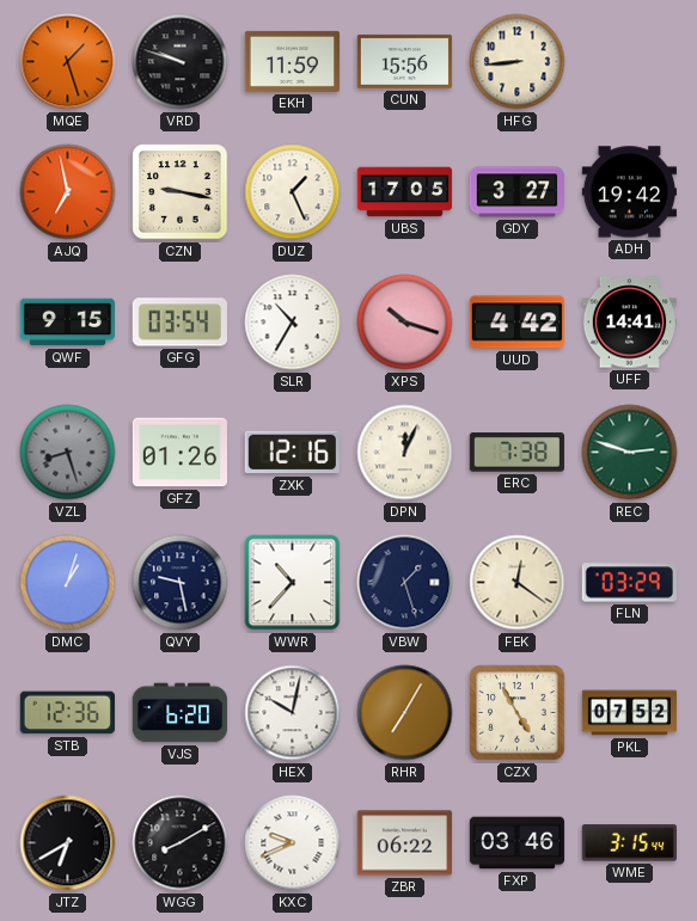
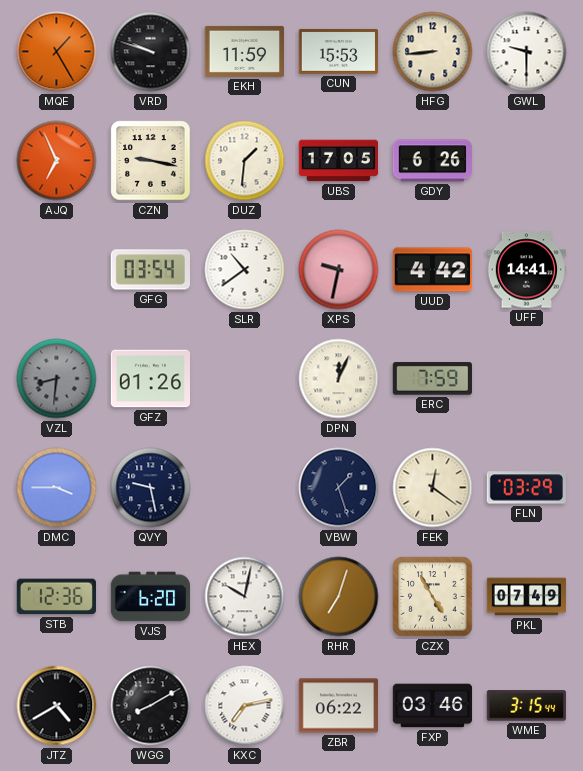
MQE: 1:27 -> 1:25 (57, 52)
CUN: 15:56 -> 15:53 (338, 51)
GWL: none -> 9:30 (527, 52)
AJQ: 6:58 -> 6:56 (57, 161)
DUZ: 1:26 -> 1:31 (245, 161)
GDY: 3:27 -> 6:26 (432, 161)
ADH: 19:42 -> none (629, 192)
QWF: 9:15 -> none (68, 323)
SLR: 10:35 -> 10:39 (245, 270)
XPS: 10:18 -> 9:32 (339, 270)
VZL: 8:27 -> 8:31 (57, 379)
ZXK: 12:16 -> none (292, 453)
ERC: 7:38 -> 7:59 (432, 379)
REC: 2:48 -> none (630, 453)
DMC: 1:03 -> 3:45 (57, 488)
WWR: 10:37 -> none (293, 583)
RHR: 7:05 -> 7:03 (339, 597)
PKL: 07:52 -> 07:49 (527, 597)
JTZ: 6:40 -> 4:40 (57, 706)
KXC: 9:41 -> 7:13 (245, 706)
